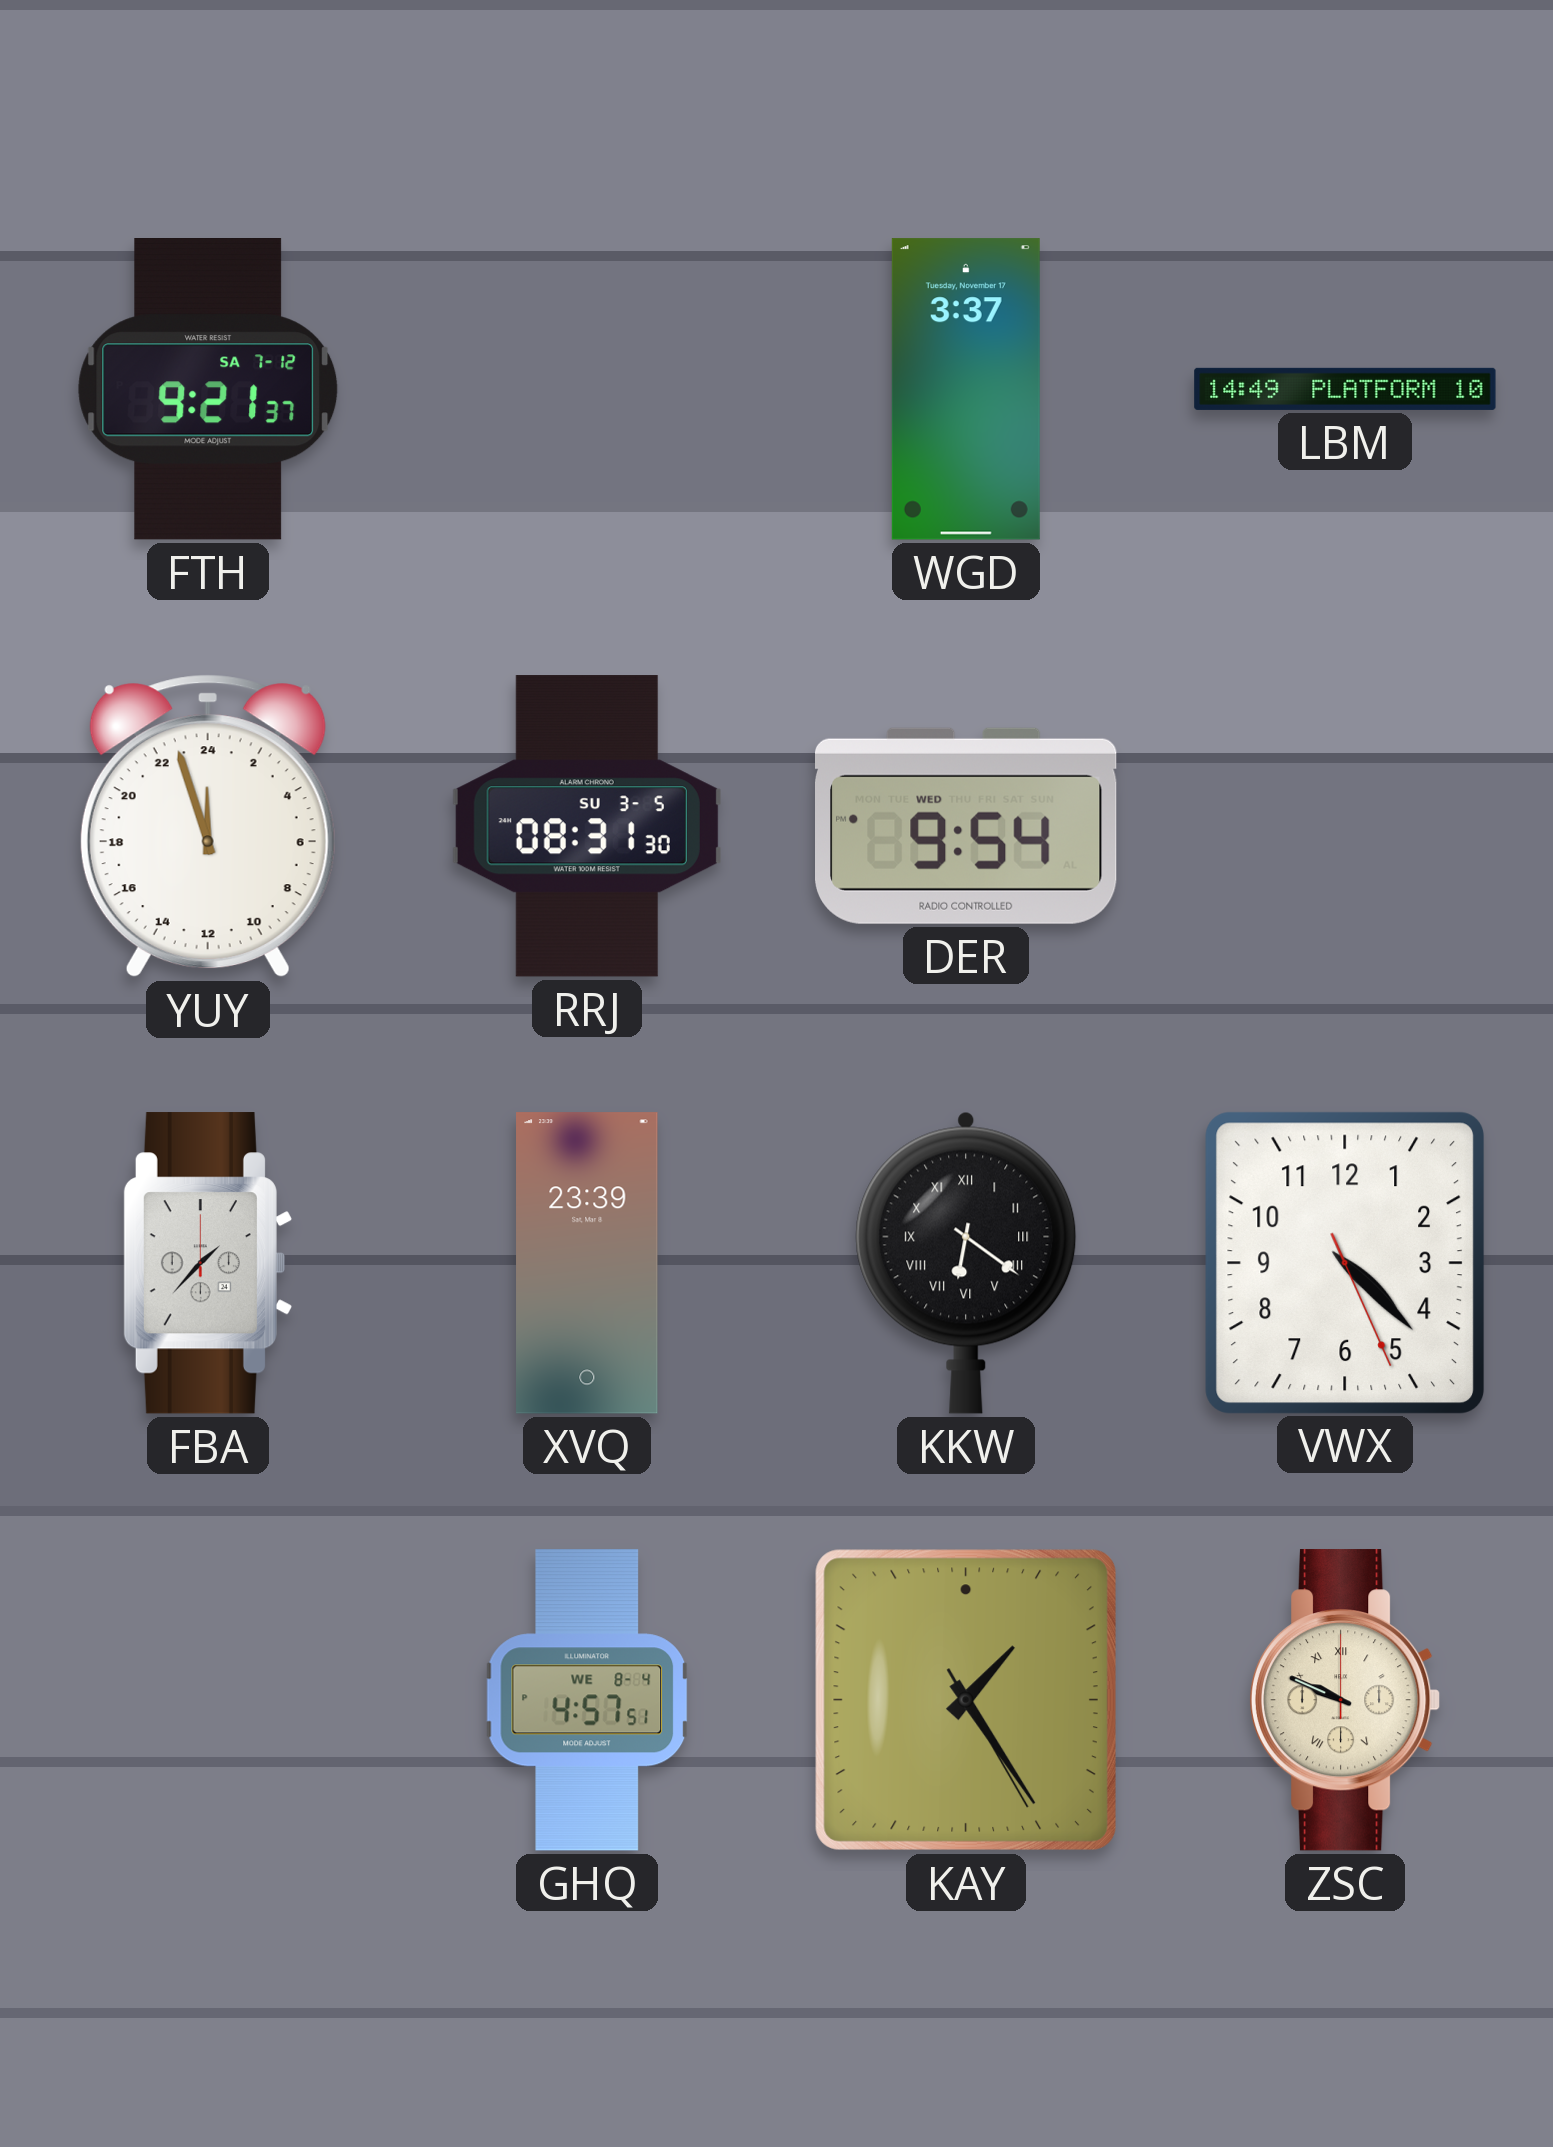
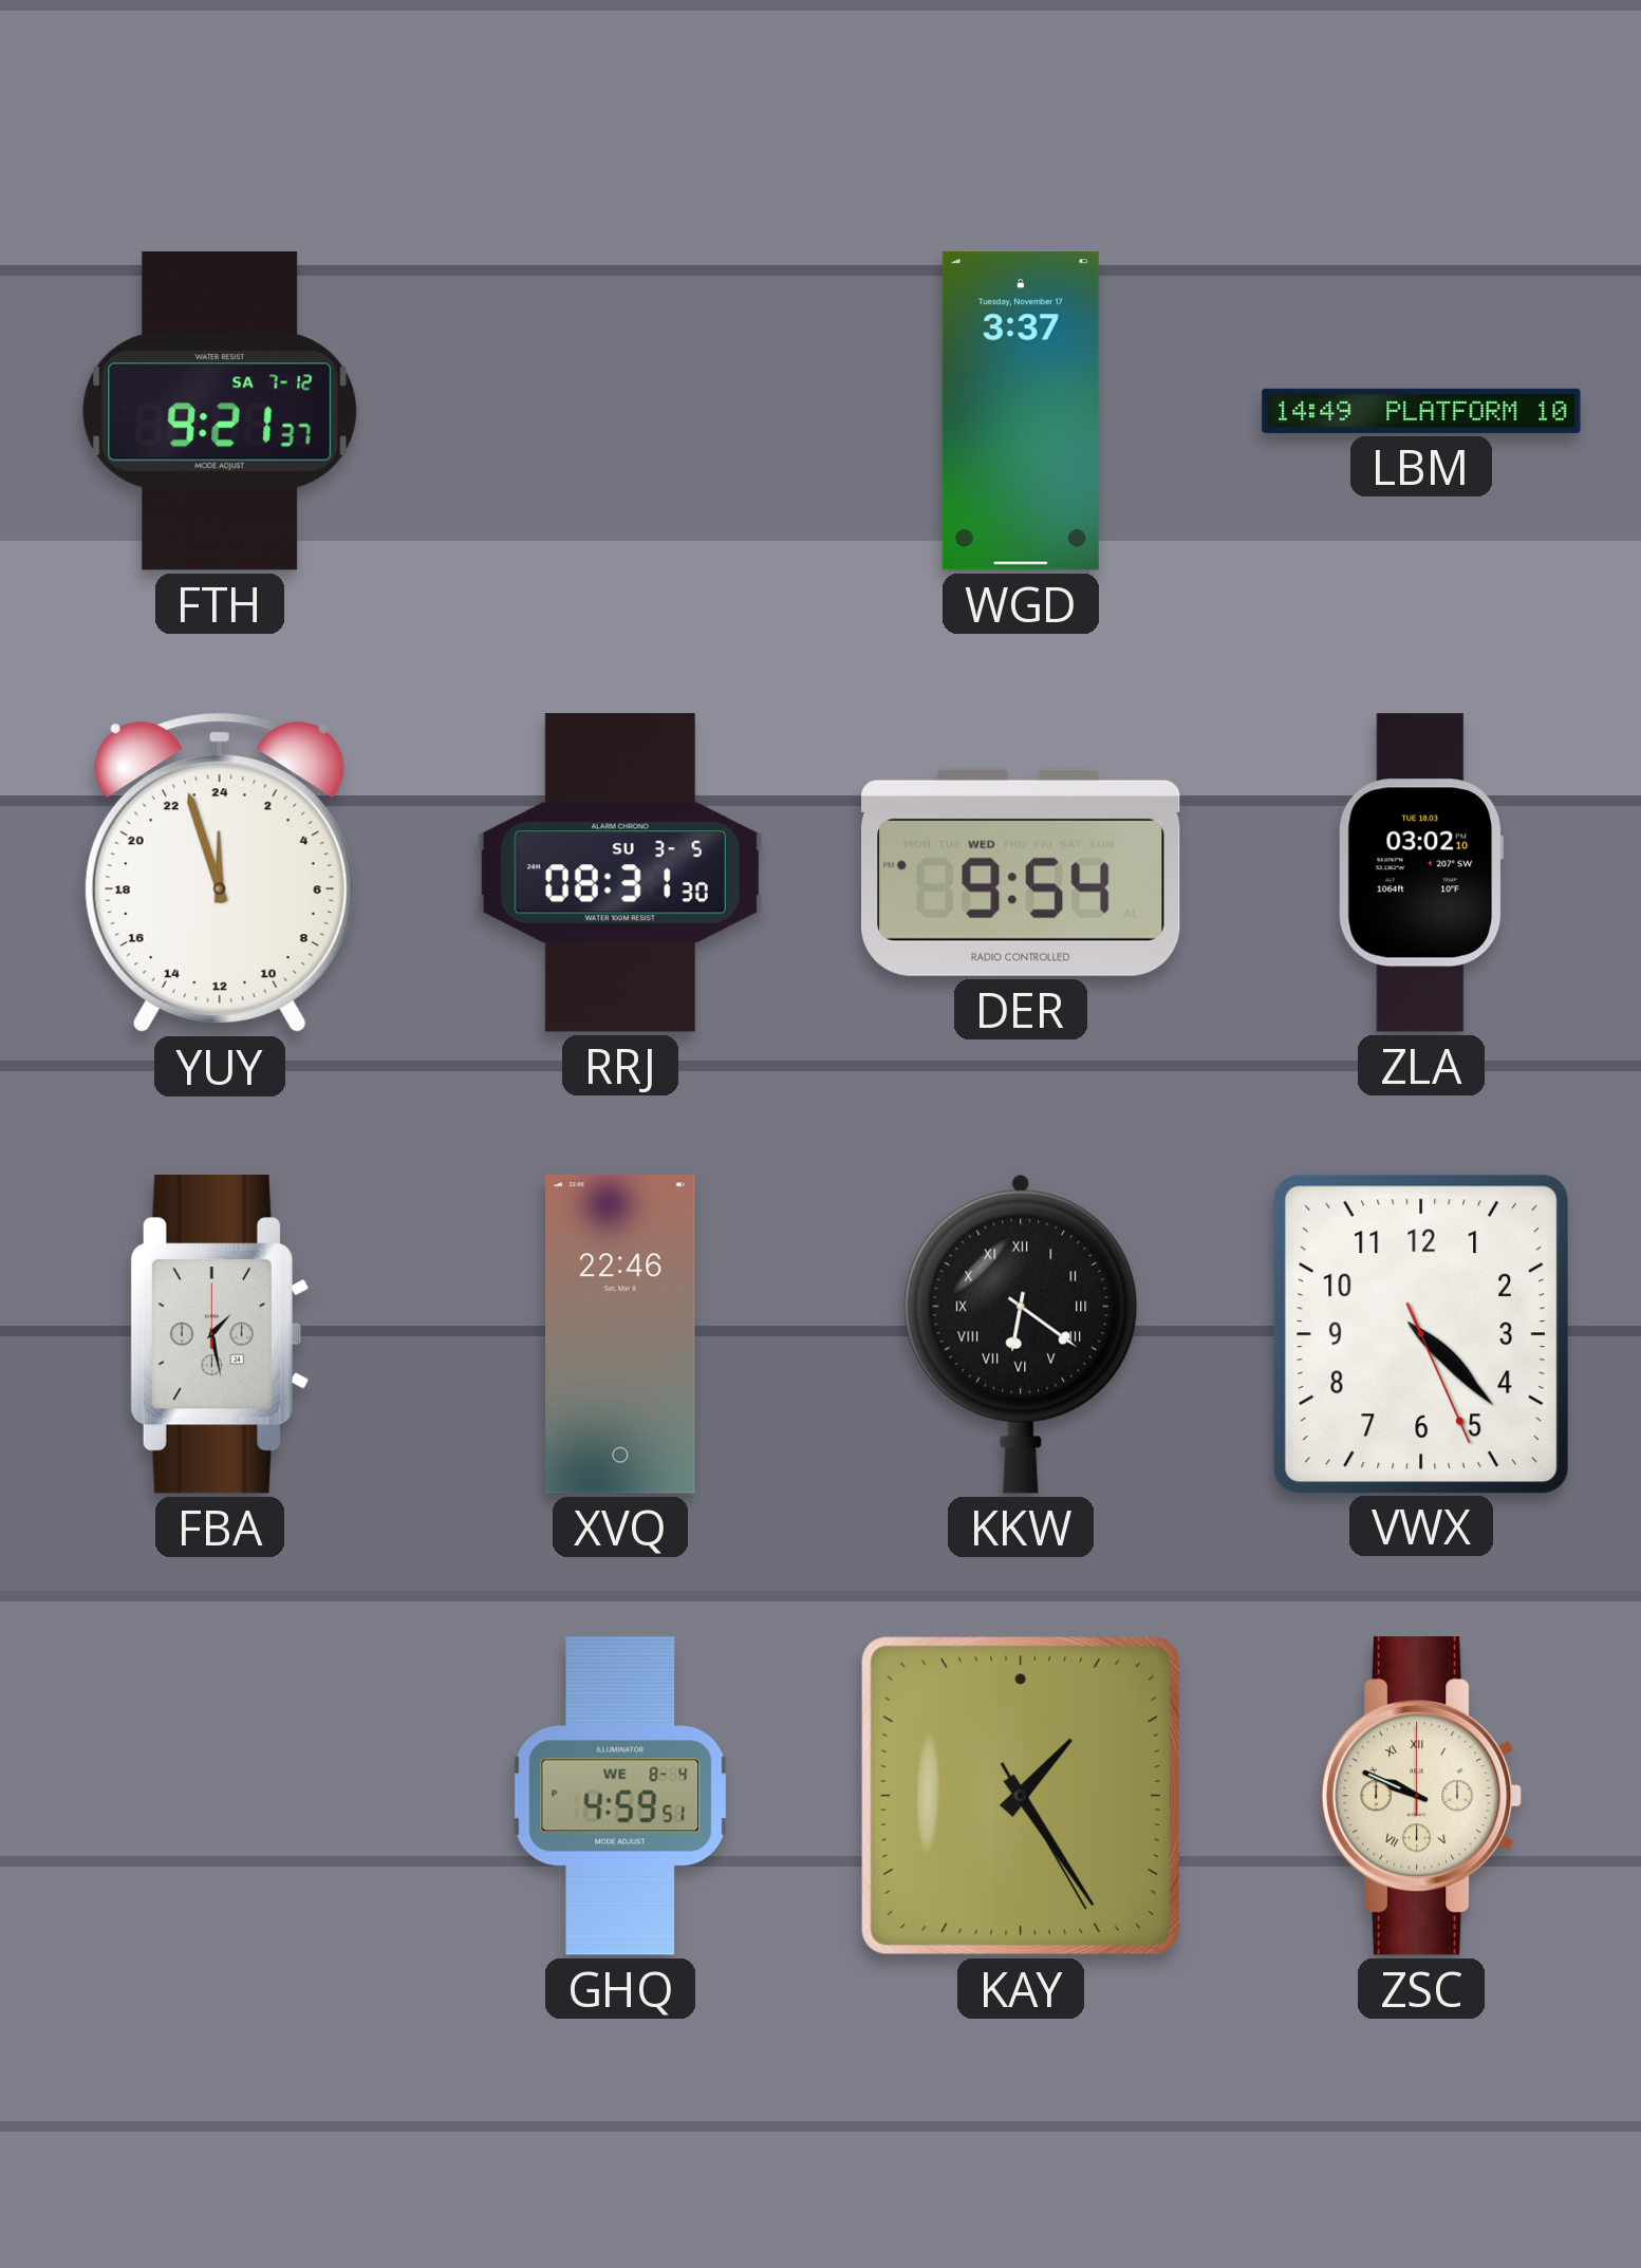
ZLA: none -> 03:02 (1421, 873)
FBA: 1:37 -> 1:28 (220, 1334)
XVQ: 23:39 -> 22:46 (620, 1334)
GHQ: 4:57 -> 4:59 (620, 1796)
